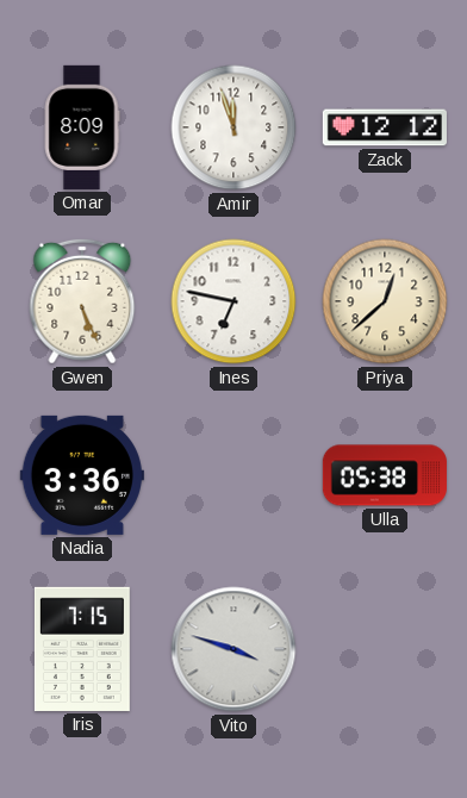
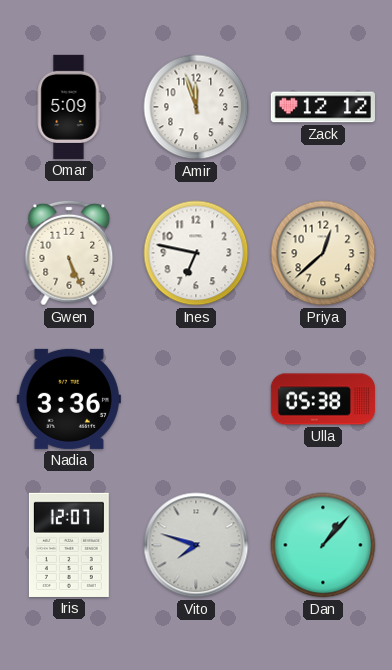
Omar: 8:09 -> 5:09 (69, 107)
Iris: 7:15 -> 12:07 (69, 545)
Vito: 3:48 -> 7:48 (196, 545)
Dan: none -> 1:07 (323, 545)
